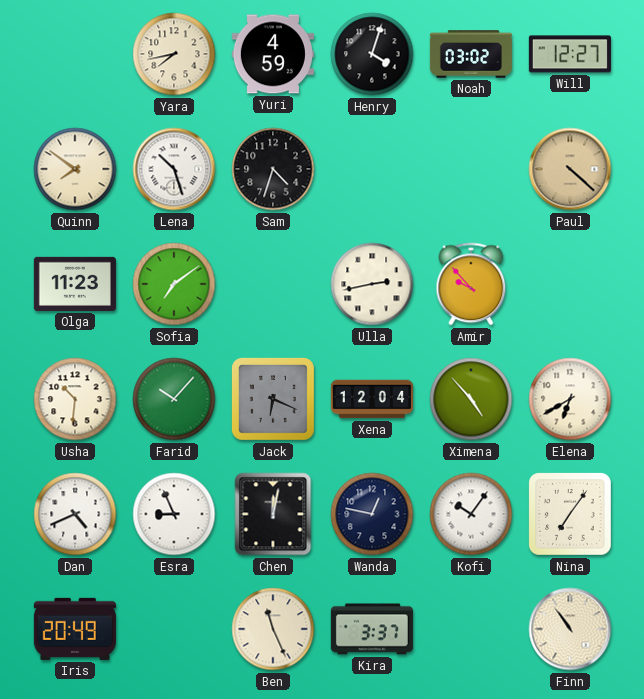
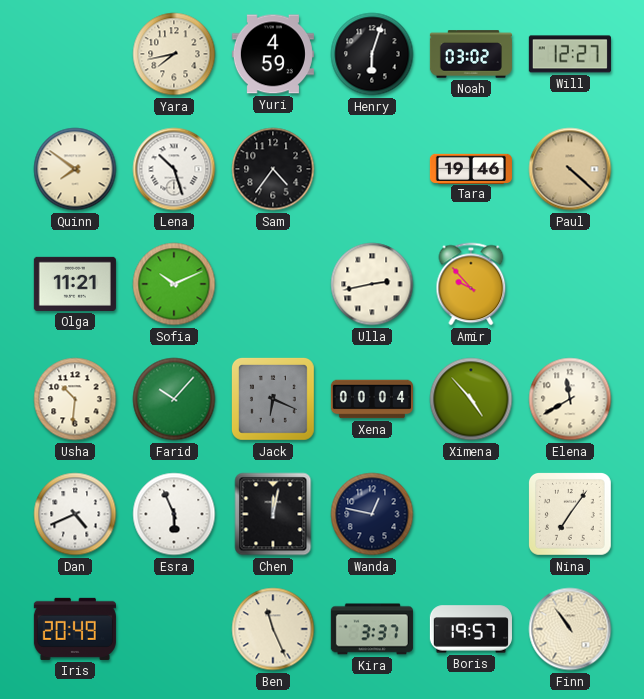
Henry: 4:03 -> 6:03 (372, 54)
Sam: 4:33 -> 4:36 (273, 169)
Tara: none -> 19:46 (471, 168)
Olga: 11:23 -> 11:21 (75, 284)
Sofia: 7:09 -> 10:11 (174, 284)
Xena: 12:04 -> 00:04 (372, 399)
Elena: 6:40 -> 11:40 (570, 399)
Esra: 8:56 -> 5:56 (174, 514)
Kofi: 10:06 -> none (471, 514)
Boris: none -> 19:57 (471, 629)
